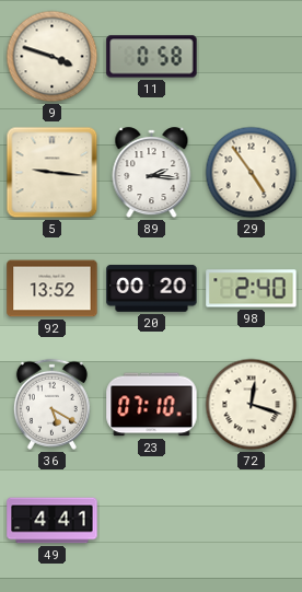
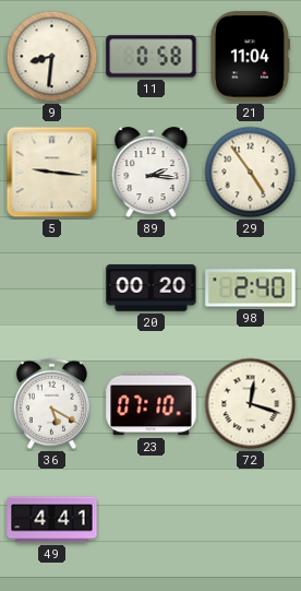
9: 3:48 -> 8:31 (52, 57)
21: none -> 11:04 (250, 57)
92: 13:52 -> none (53, 289)
